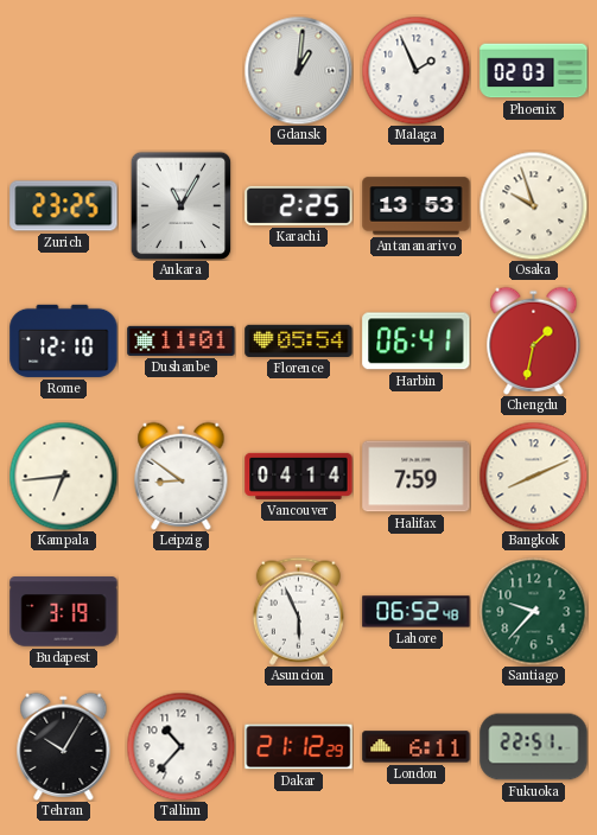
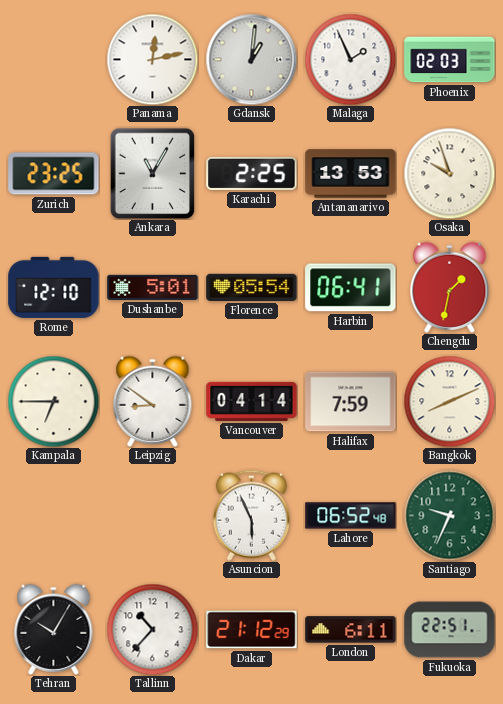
Panama: none -> 12:13 (152, 59)
Dushanbe: 11:01 -> 5:01 (153, 287)
Kampala: 6:44 -> 6:45 (53, 401)
Budapest: 3:19 -> none (64, 612)
Santiago: 9:37 -> 9:34 (449, 515)
